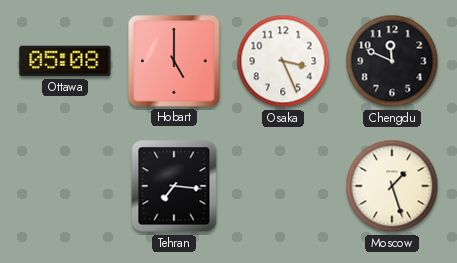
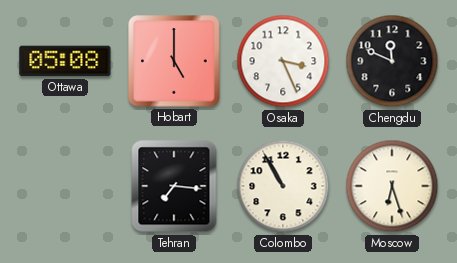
Colombo: none -> 10:55 (283, 186)
Moscow: 1:27 -> 6:27 (392, 186)
